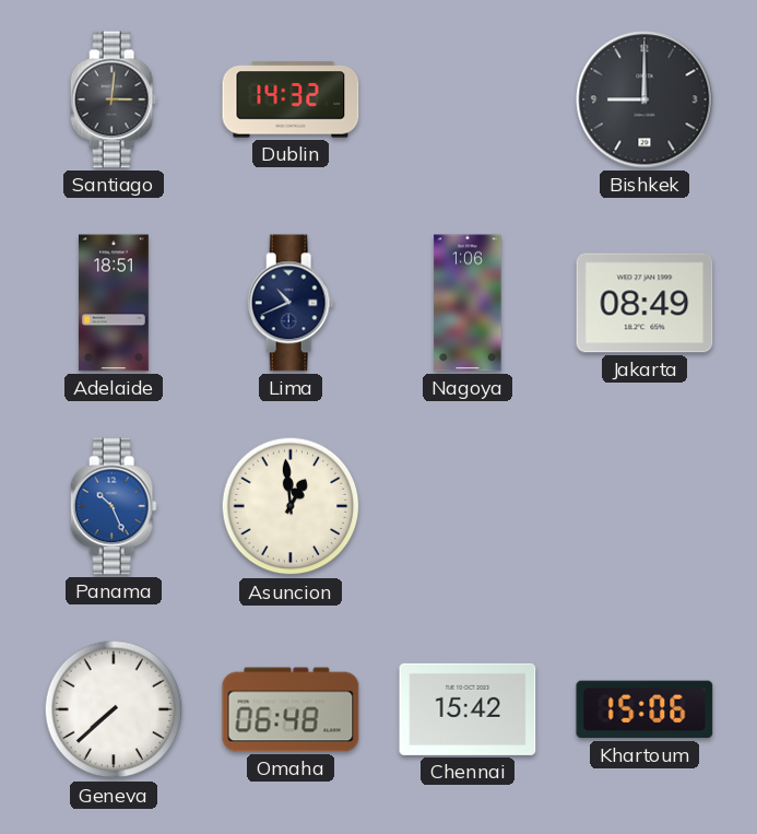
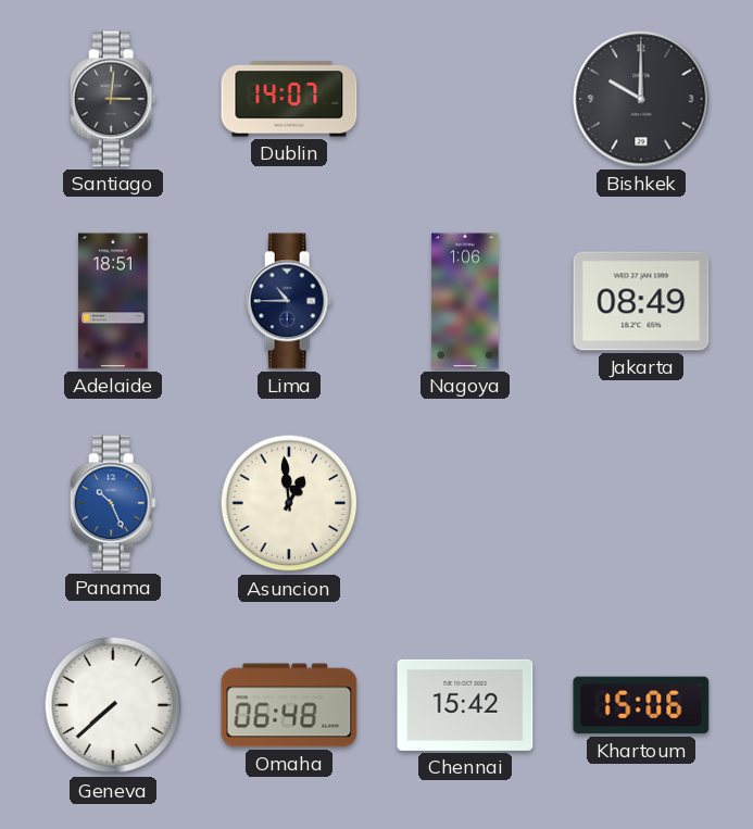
Dublin: 14:32 -> 14:07 (289, 99)
Bishkek: 9:00 -> 10:00 (641, 99)
Lima: 10:41 -> 10:45 (289, 301)
